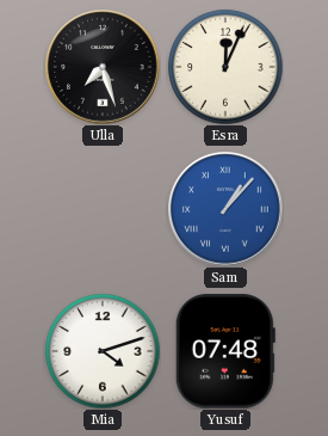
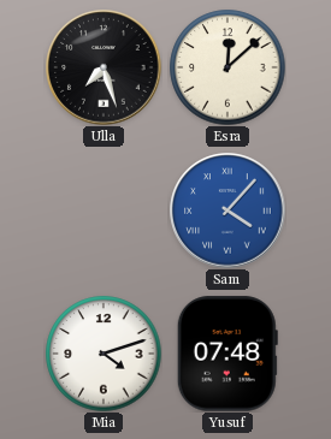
Esra: 12:04 -> 12:08 (227, 67)
Sam: 1:07 -> 4:07 (227, 210)
